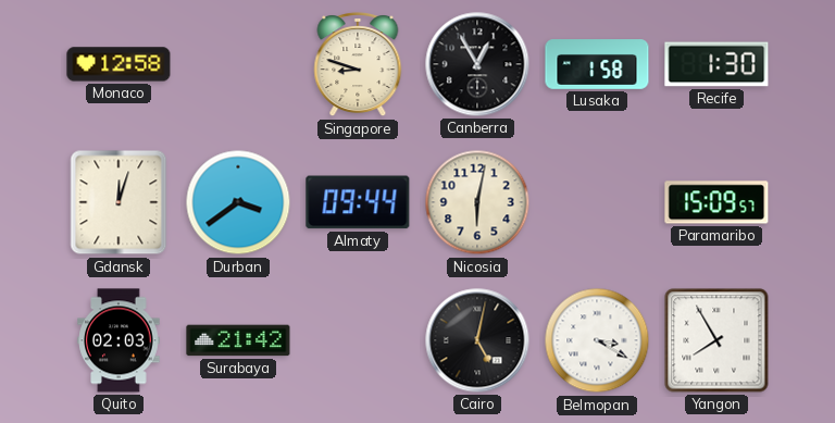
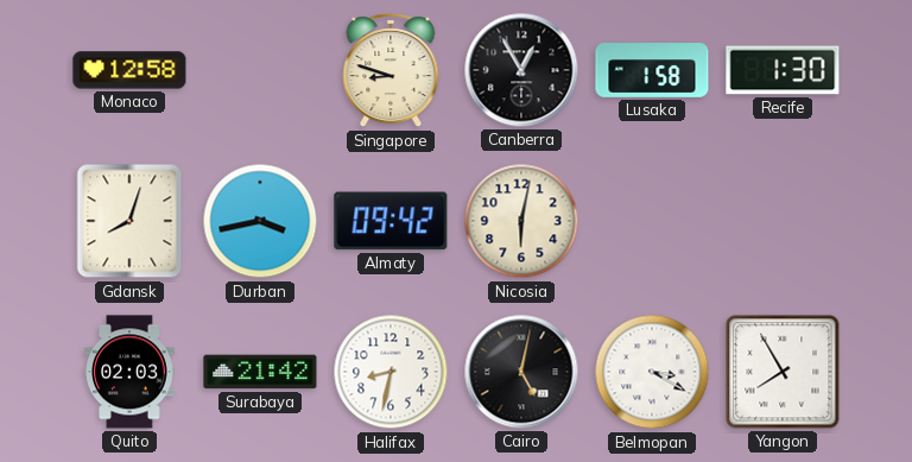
Gdansk: 12:03 -> 8:03 (129, 221)
Durban: 3:39 -> 3:43 (260, 221)
Almaty: 09:44 -> 09:42 (391, 221)
Paramaribo: 15:09 -> none (716, 202)
Halifax: none -> 8:32 (391, 372)
